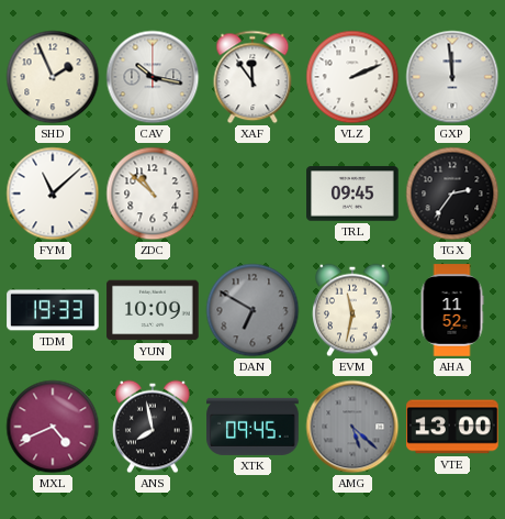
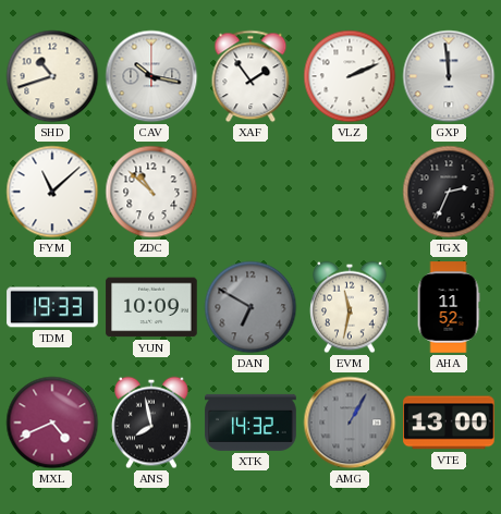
SHD: 1:56 -> 10:42 (52, 76)
XAF: 11:54 -> 1:54 (250, 76)
TRL: 09:45 -> none (352, 194)
TGX: 2:36 -> 2:34 (449, 192)
XTK: 09:45 -> 14:32 (250, 423)
AMG: 5:22 -> 1:05 (350, 423)
